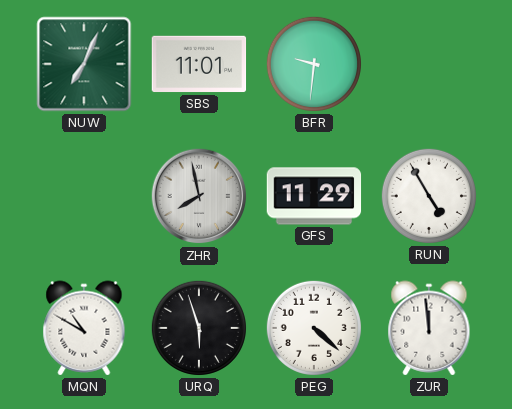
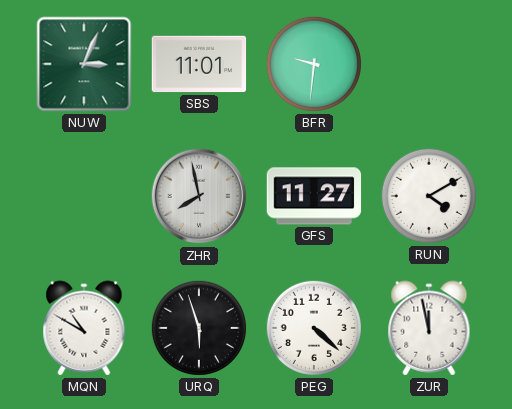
NUW: 7:04 -> 3:04 (84, 64)
GFS: 11:29 -> 11:27 (314, 196)
RUN: 4:55 -> 4:10 (429, 196)
ZUR: 11:59 -> 11:58 (429, 328)
